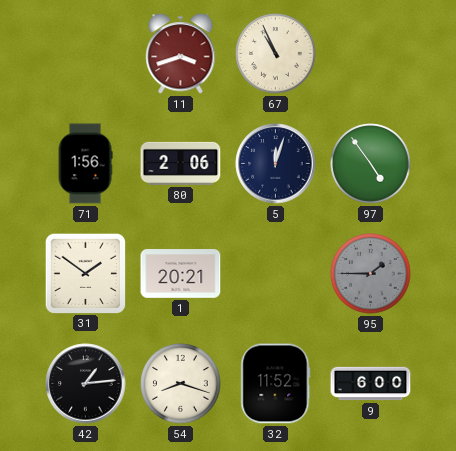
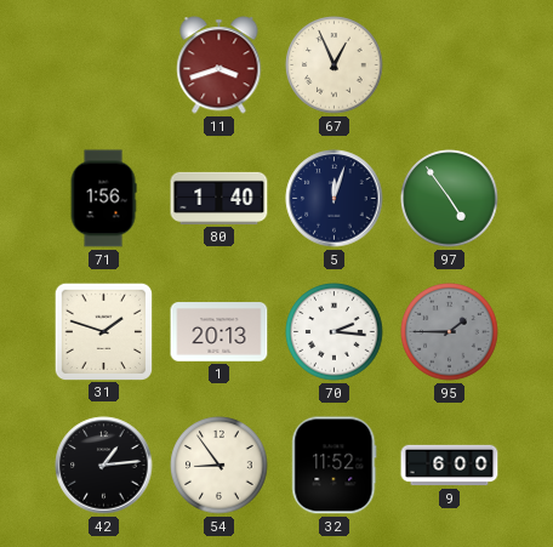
67: 10:56 -> 12:56 (335, 65)
80: 2:06 -> 1:40 (220, 198)
31: 1:51 -> 1:48 (103, 331)
1: 20:21 -> 20:13 (220, 332)
70: none -> 2:16 (335, 332)
54: 8:18 -> 8:54 (220, 466)
